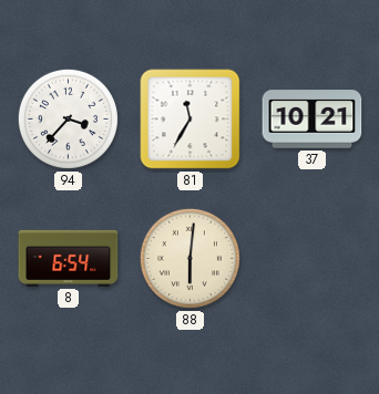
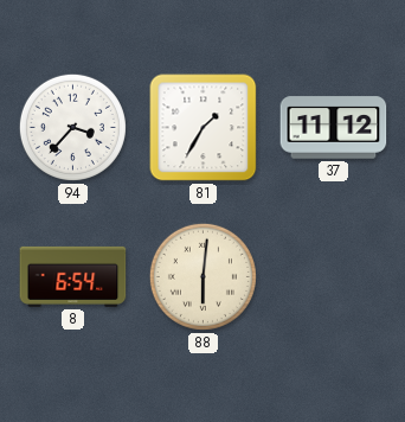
81: 11:35 -> 1:35 (204, 128)
37: 10:21 -> 11:12 (334, 128)
